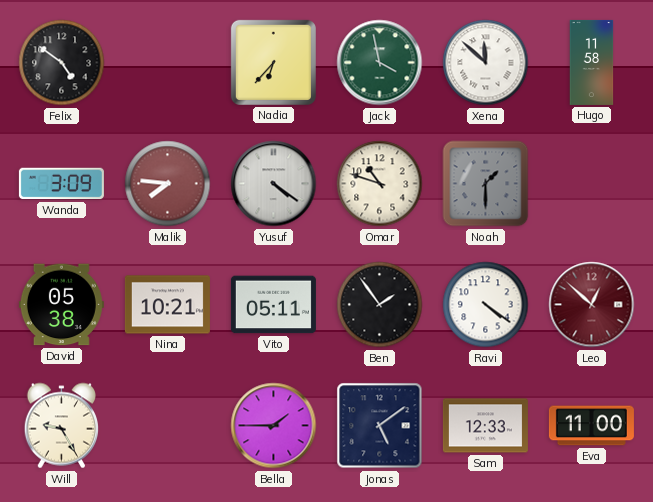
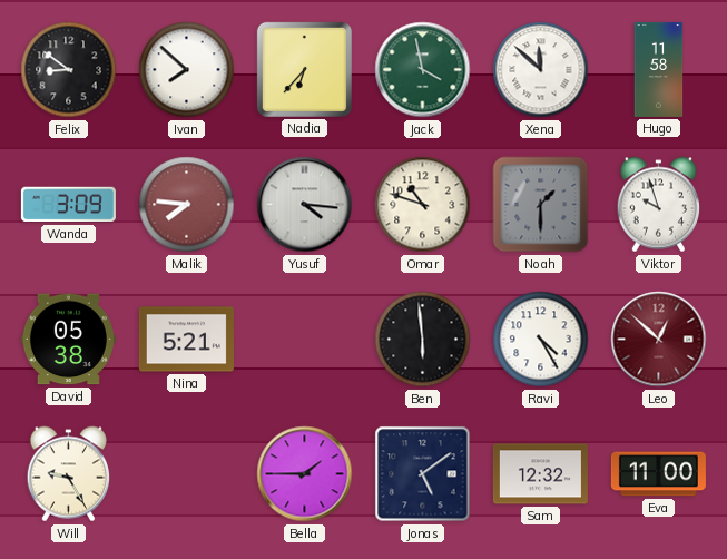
Felix: 4:51 -> 8:51 (69, 70)
Ivan: none -> 7:52 (187, 70)
Yusuf: 4:21 -> 4:16 (305, 205)
Viktor: none -> 9:57 (658, 205)
Nina: 10:21 -> 5:21 (186, 340)
Vito: 05:11 -> none (273, 305)
Ben: 1:54 -> 5:59 (423, 340)
Ravi: 4:21 -> 4:25 (541, 340)
Sam: 12:33 -> 12:32 (540, 474)
